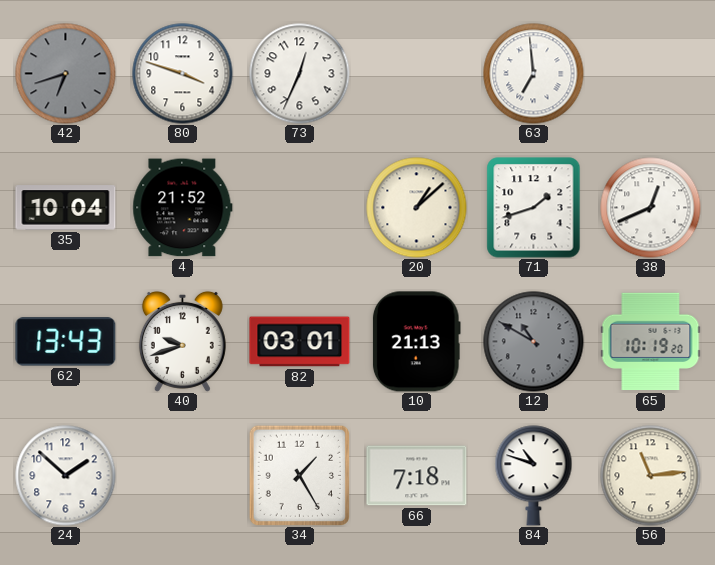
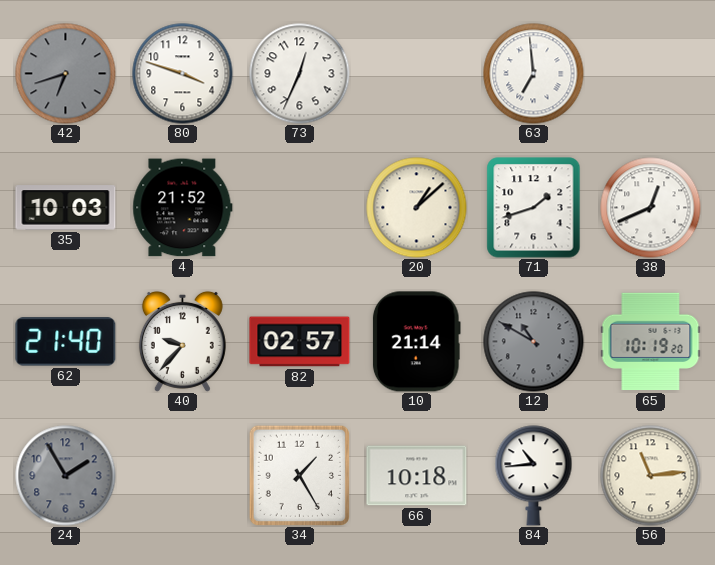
35: 10:04 -> 10:03 (66, 208)
62: 13:43 -> 21:40 (66, 342)
40: 9:42 -> 9:37 (182, 341)
82: 03:01 -> 02:57 (300, 342)
10: 21:13 -> 21:14 (416, 342)
24: 1:52 -> 1:55 (66, 476)
24 dial: white -> grey (66, 476)
66: 7:18 -> 10:18 (417, 476)
84: 10:48 -> 10:44 (534, 476)
